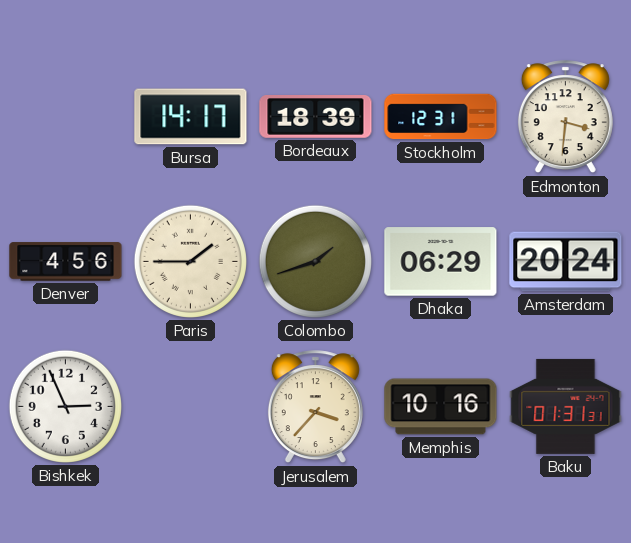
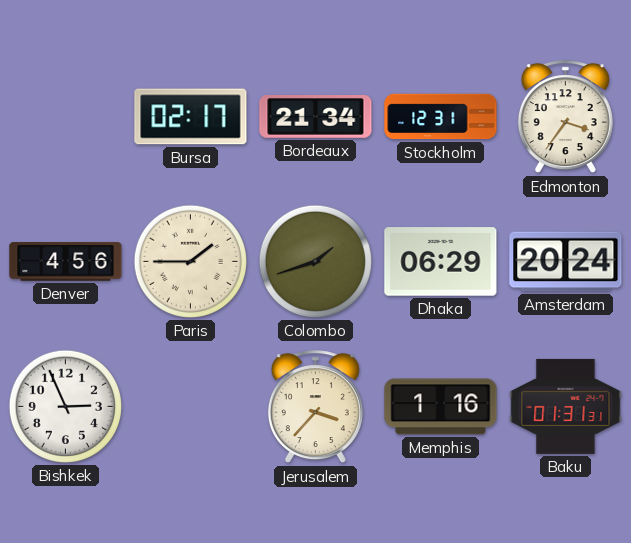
Bursa: 14:17 -> 02:17 (191, 117)
Bordeaux: 18:39 -> 21:34 (316, 117)
Edmonton: 3:31 -> 3:36 (565, 117)
Memphis: 10:16 -> 1:16 (441, 407)
